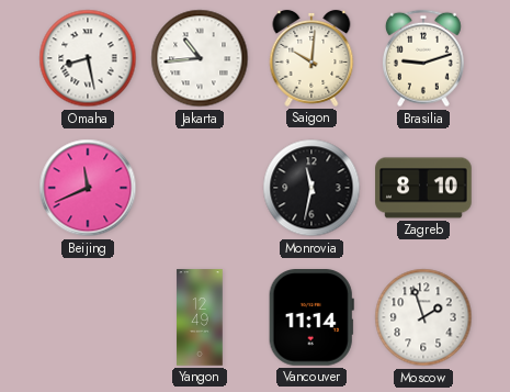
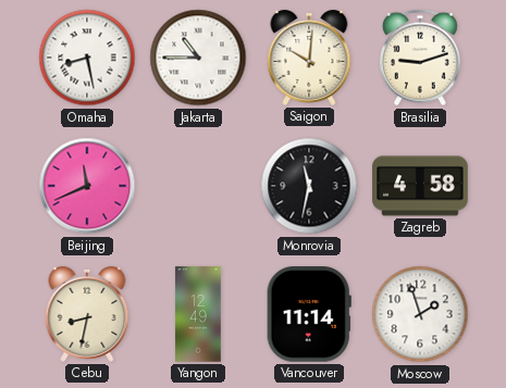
Jakarta: 10:44 -> 10:45 (198, 58)
Zagreb: 8:10 -> 4:58 (420, 186)
Cebu: none -> 8:32 (87, 314)
